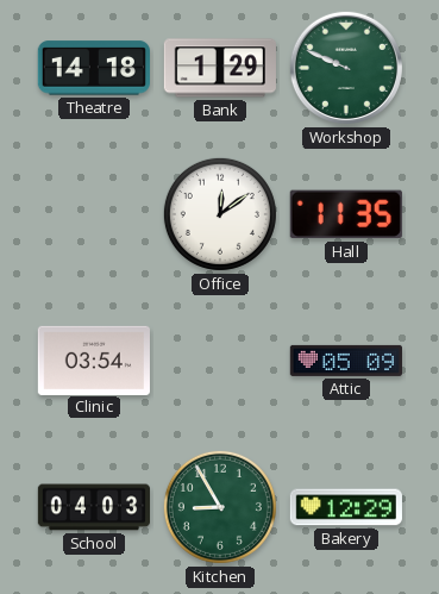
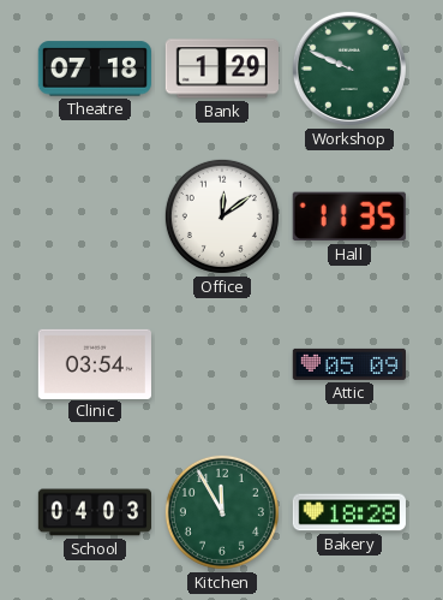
Theatre: 14:18 -> 07:18 (95, 69)
Kitchen: 8:55 -> 11:55 (222, 512)
Bakery: 12:29 -> 18:28 (349, 512)
